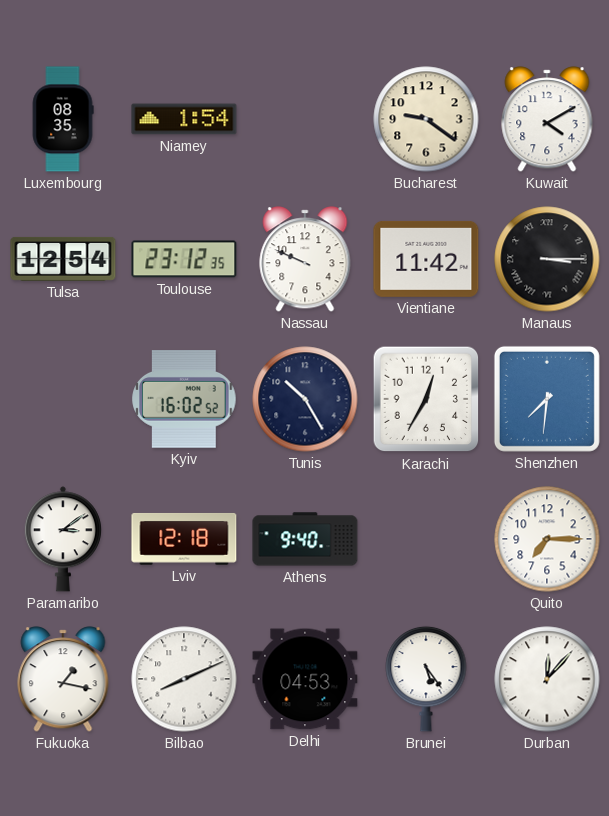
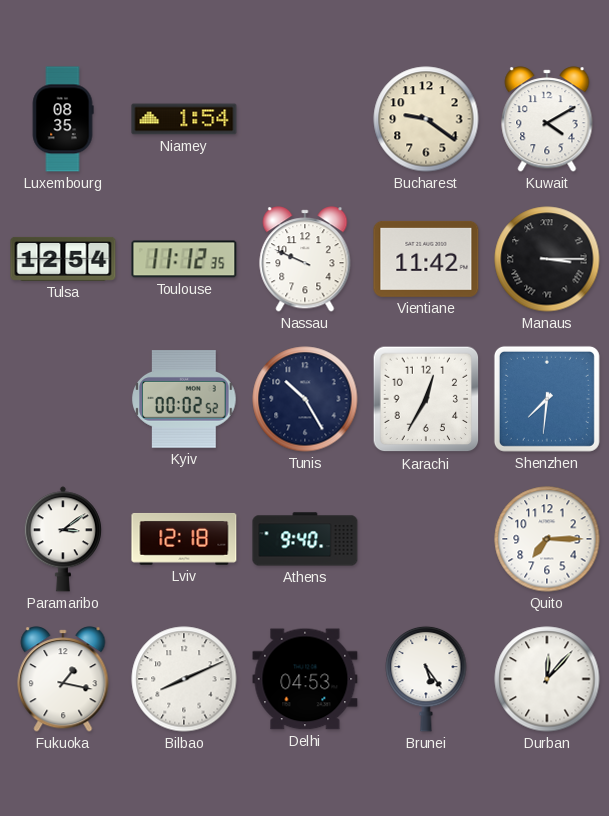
Toulouse: 23:12 -> 11:12 (184, 259)
Kyiv: 16:02 -> 00:02 (184, 399)
